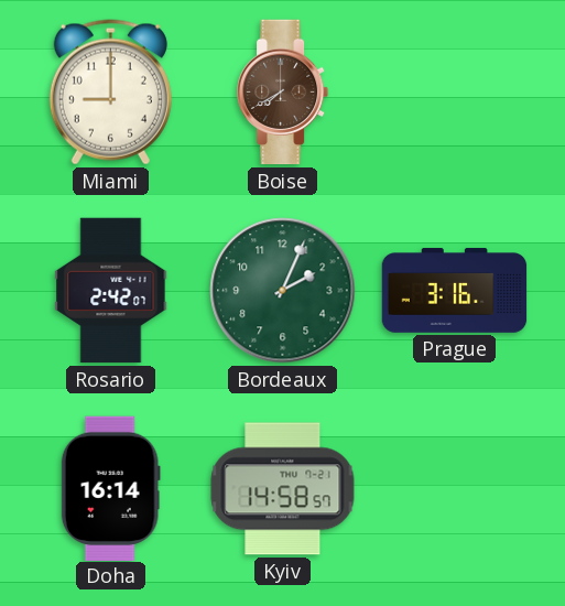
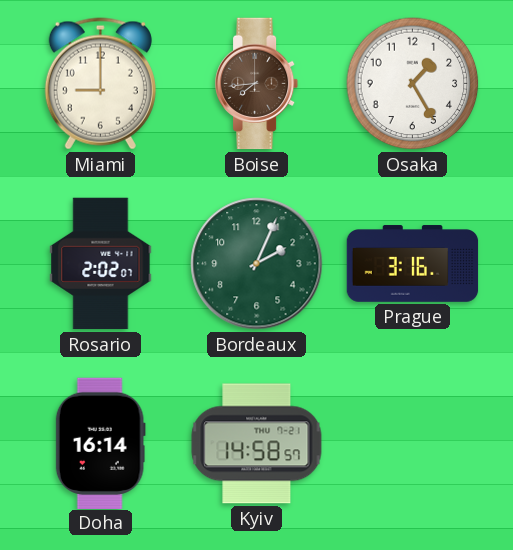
Boise: 7:40 -> 7:44 (257, 84)
Osaka: none -> 1:25 (413, 84)
Rosario: 2:42 -> 2:02 (101, 264)
